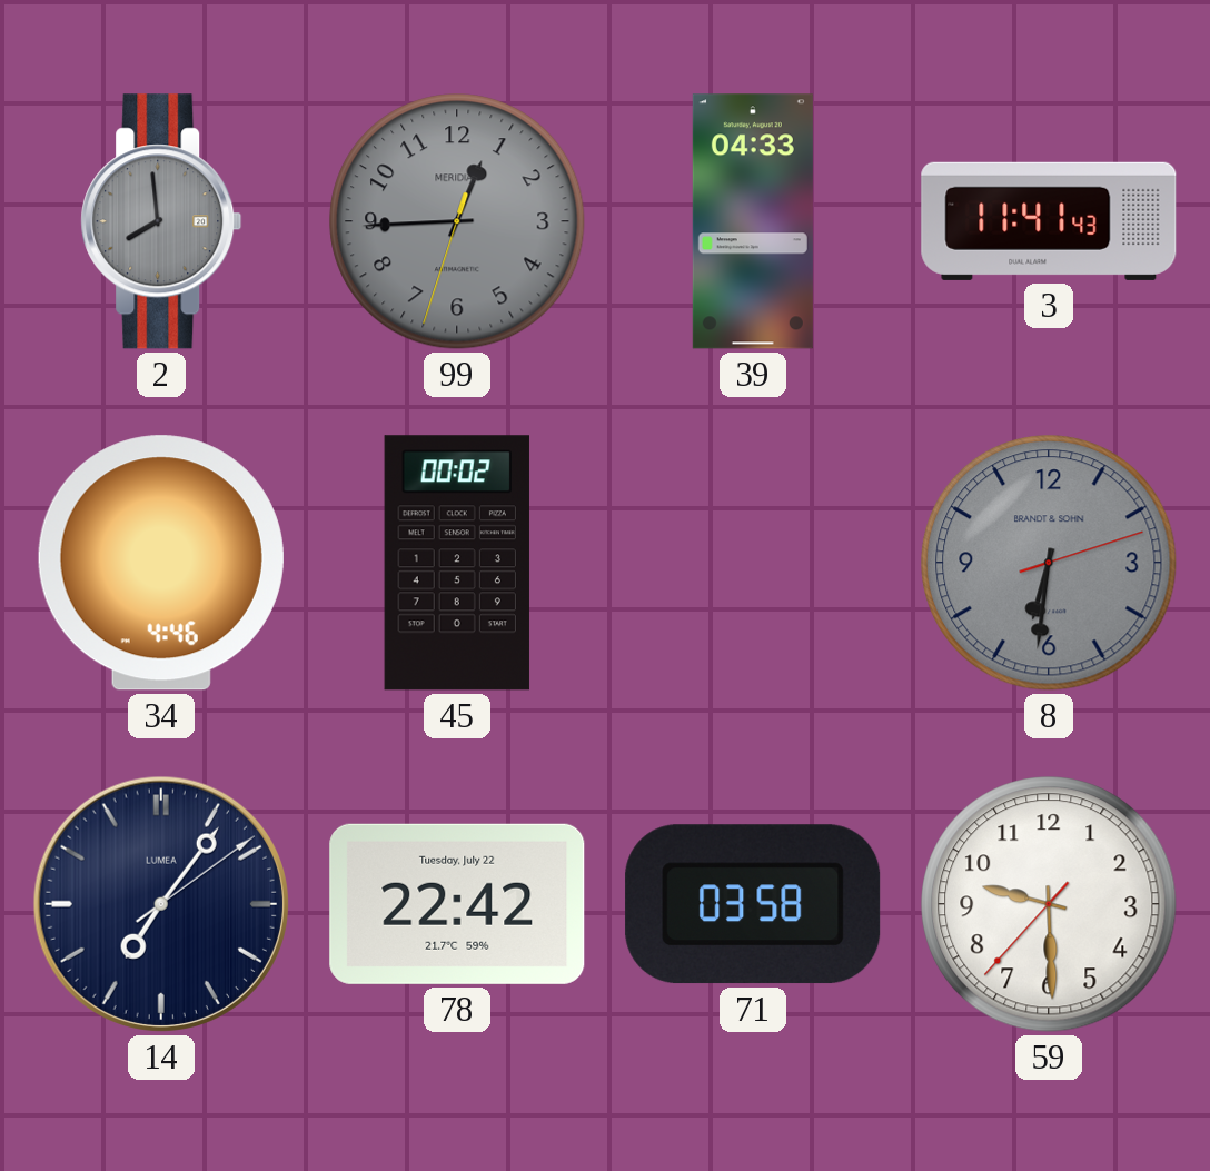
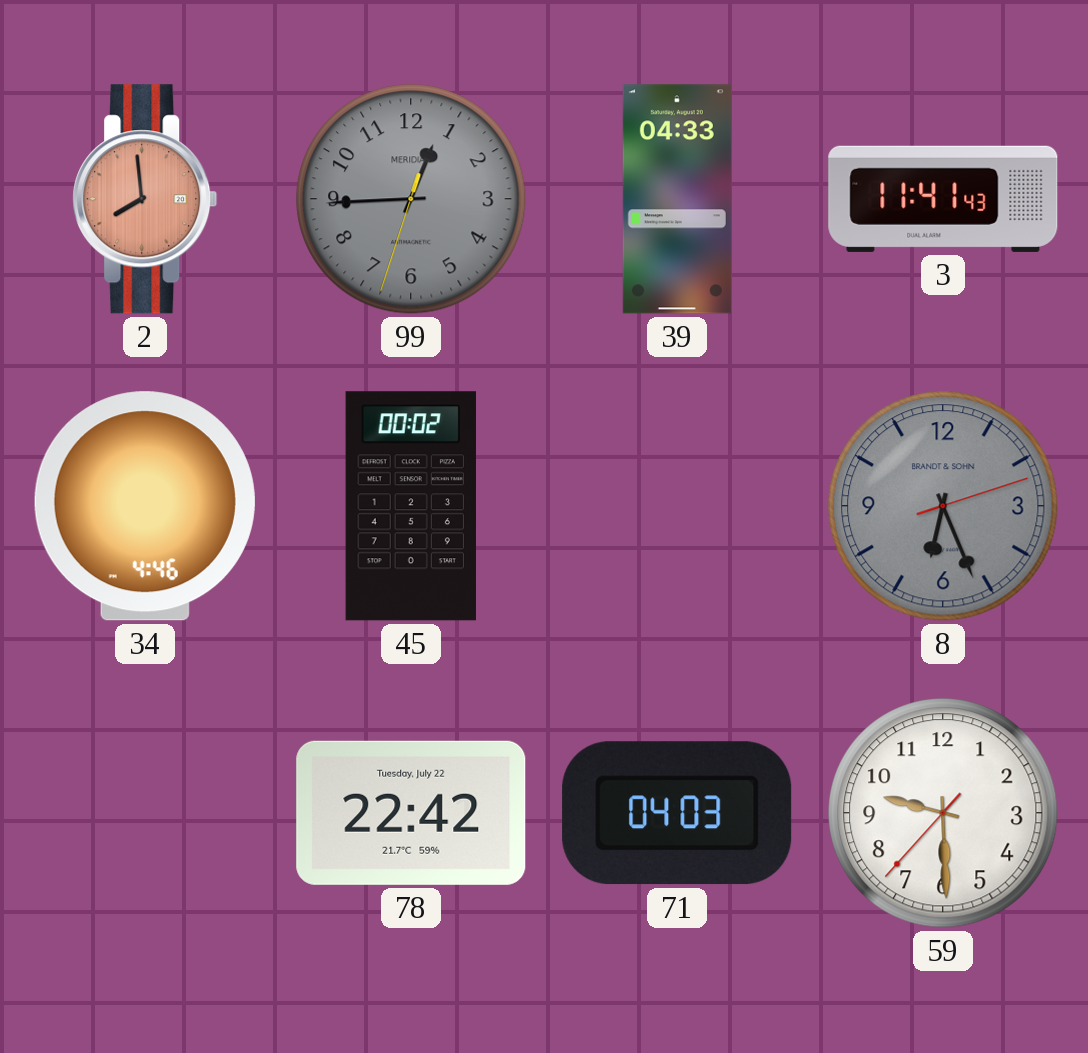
2 dial: grey -> salmon (145, 199)
8: 6:31 -> 6:26 (943, 506)
14: 7:06 -> none (161, 904)
71: 03:58 -> 04:03 (677, 813)
